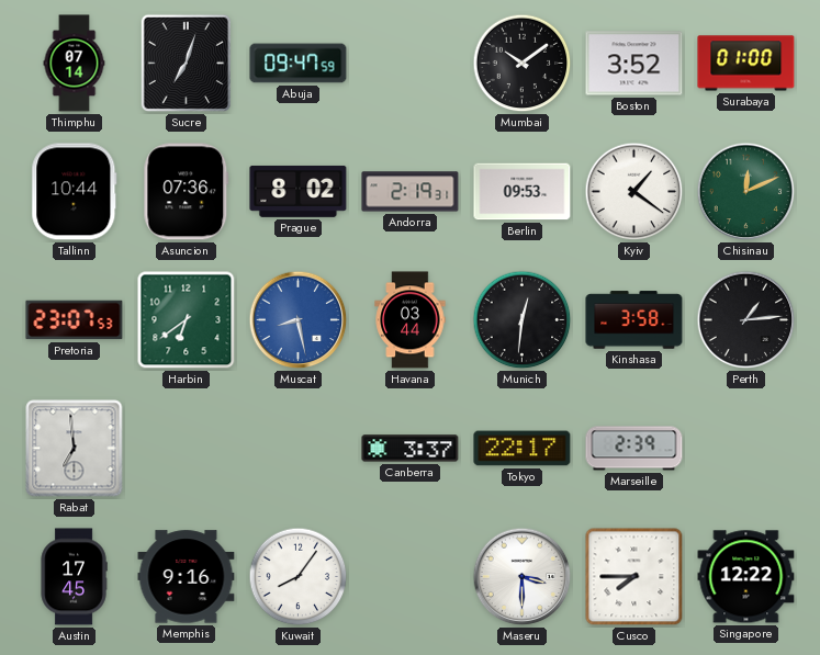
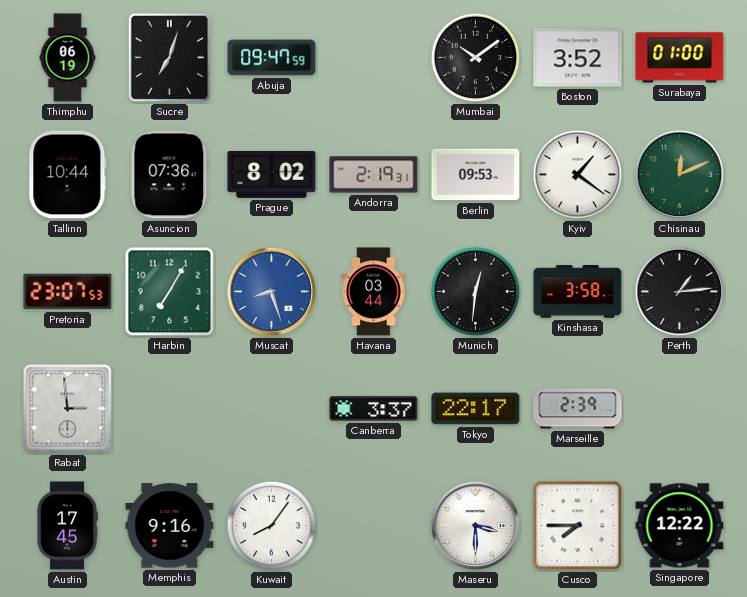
Thimphu: 07:14 -> 06:19 (68, 58)
Harbin: 6:39 -> 7:05 (170, 292)
Muscat: 8:28 -> 8:27 (272, 292)
Rabat: 6:59 -> 2:59 (68, 409)
